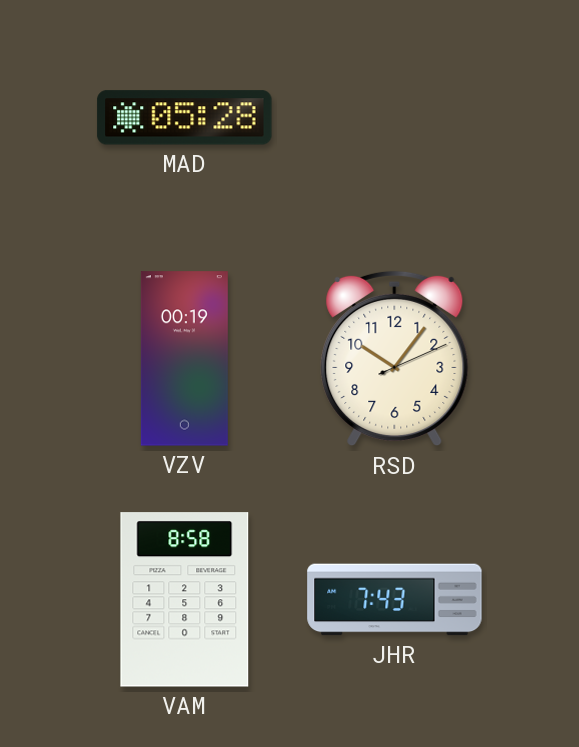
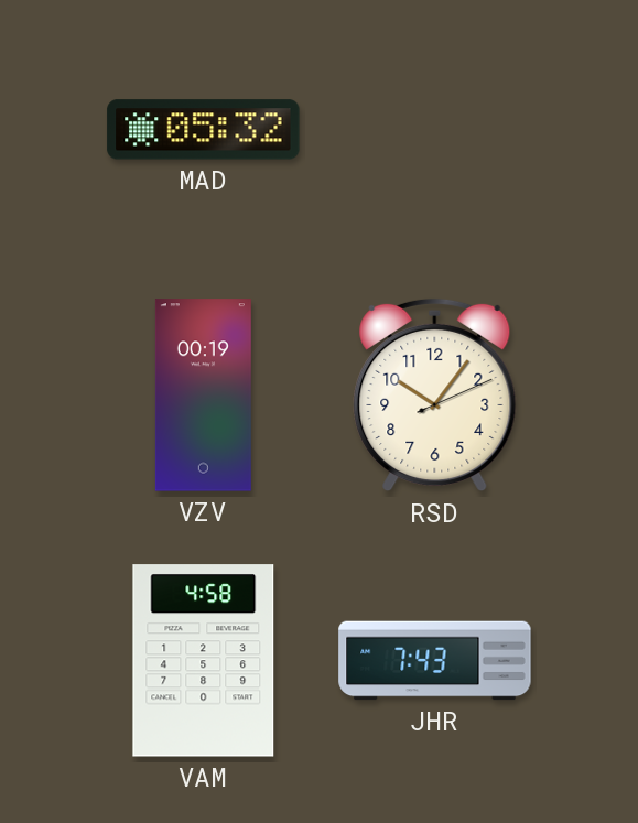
MAD: 05:28 -> 05:32 (204, 130)
VAM: 8:58 -> 4:58 (204, 661)
